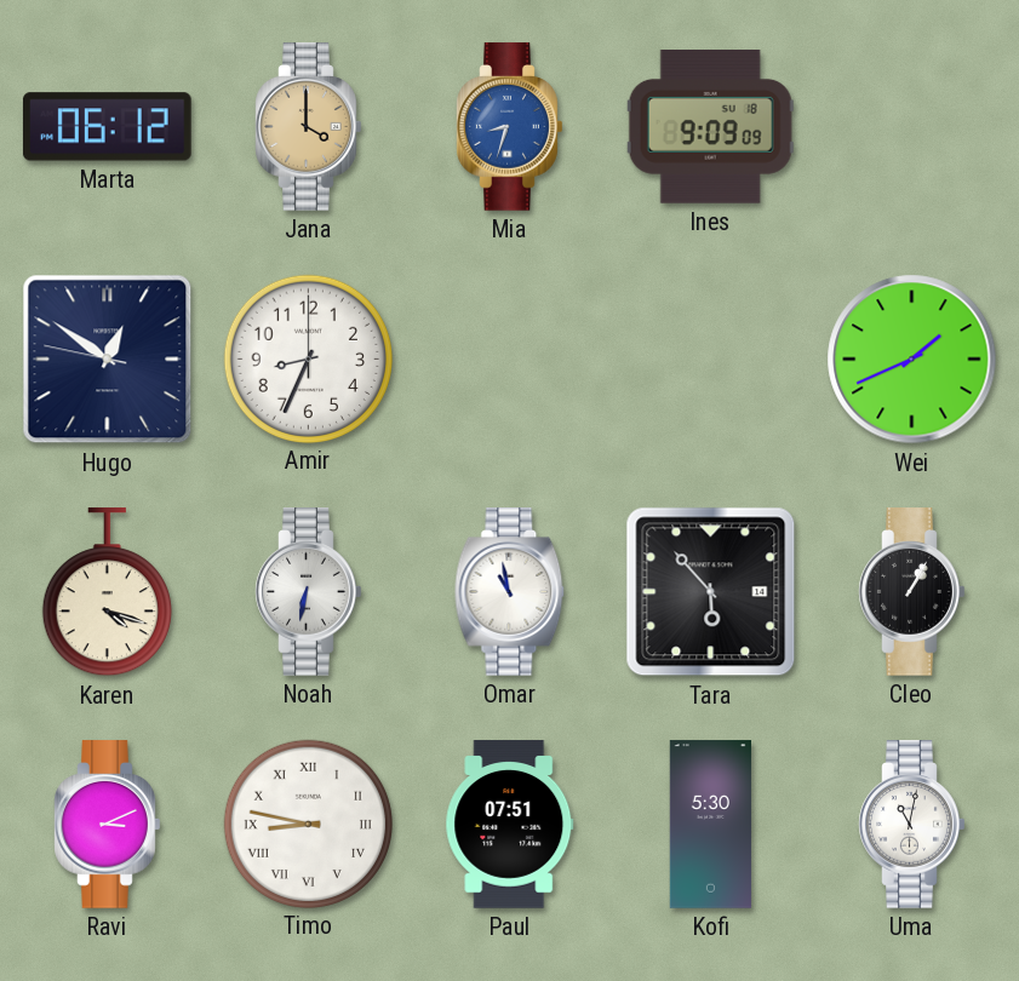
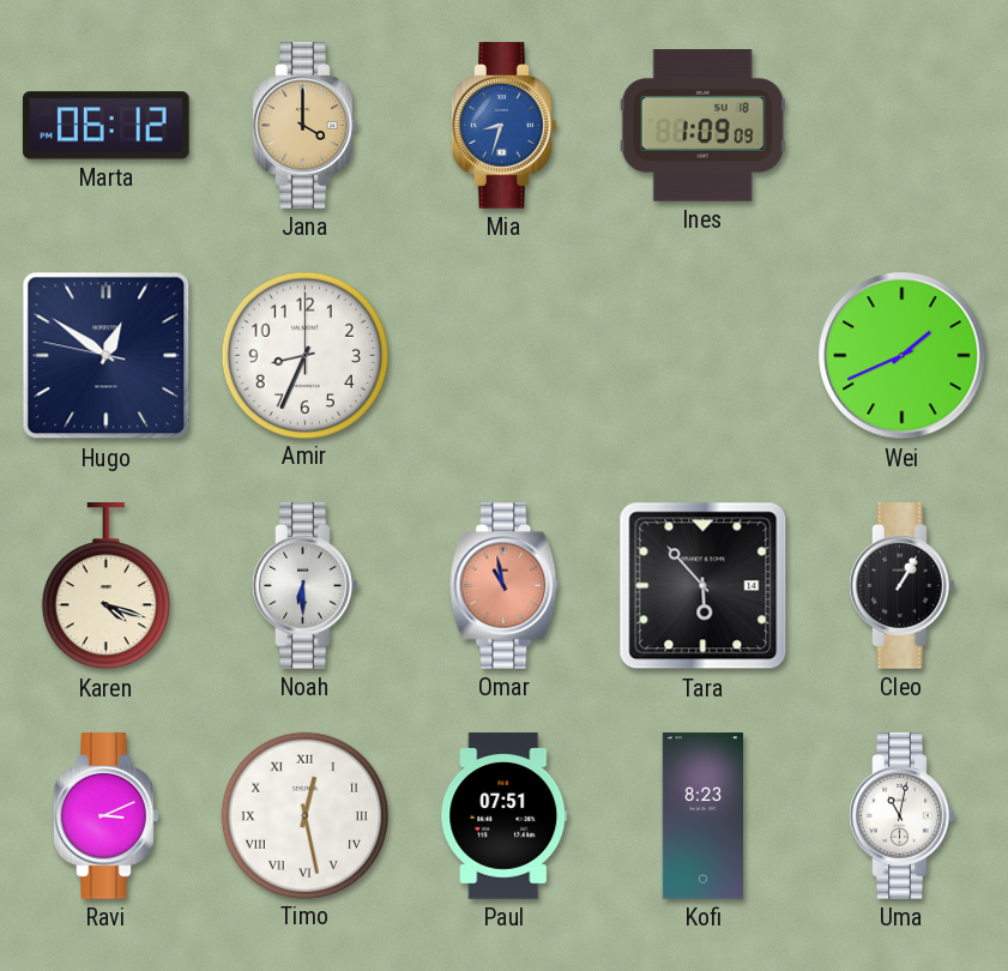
Ines: 9:09 -> 1:09 (702, 126)
Noah: 6:32 -> 6:30 (306, 586)
Omar dial: white -> salmon (505, 586)
Timo: 8:47 -> 12:28 (304, 815)
Kofi: 5:30 -> 8:23 (702, 816)
